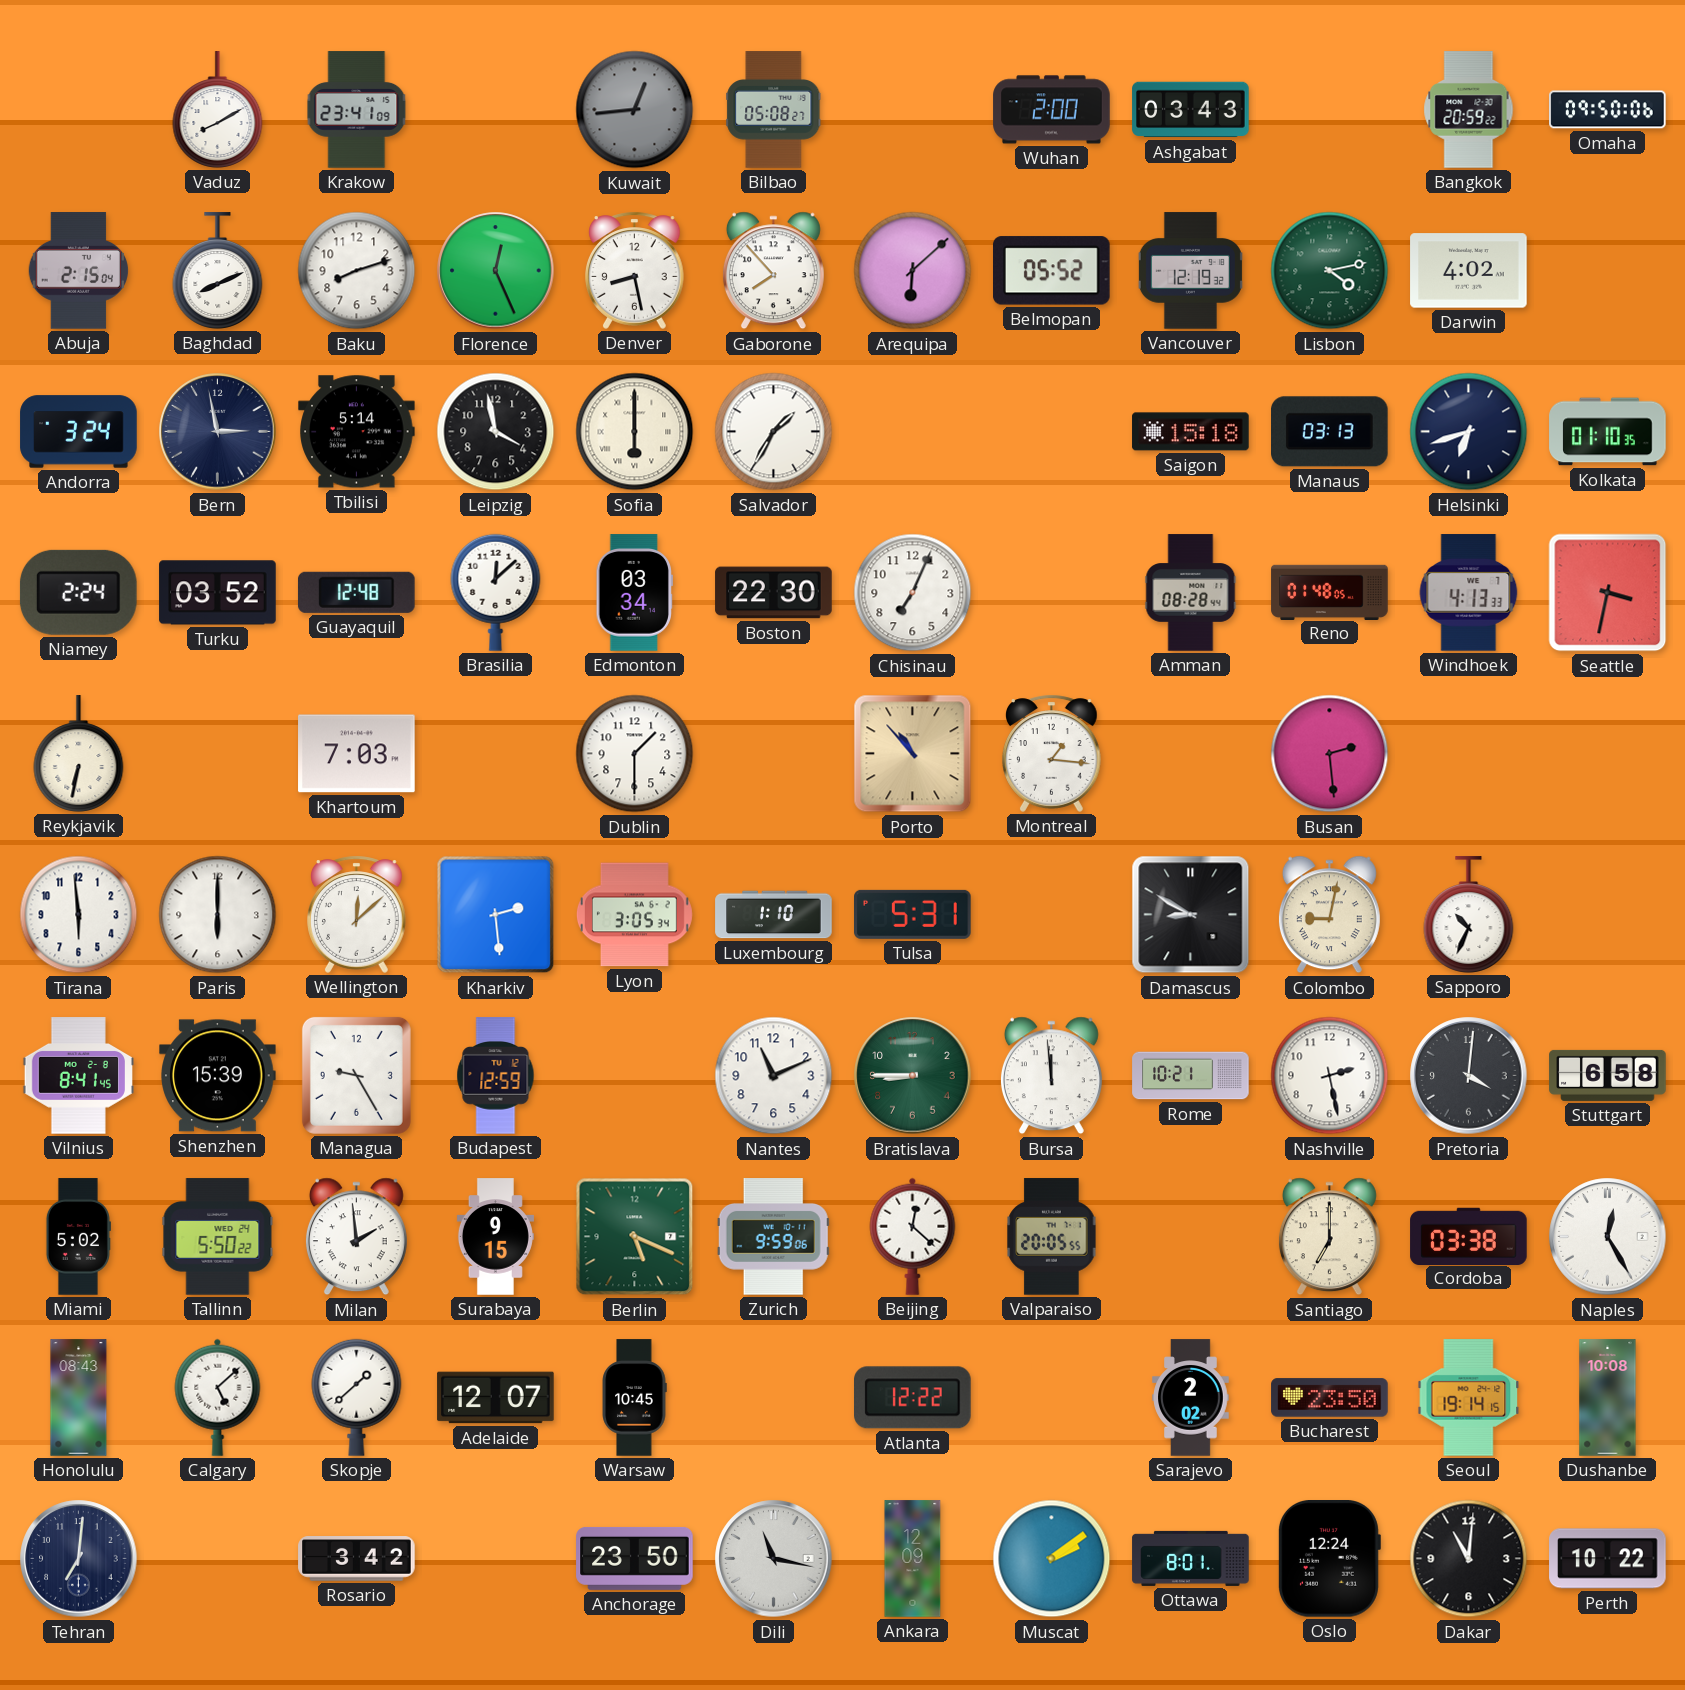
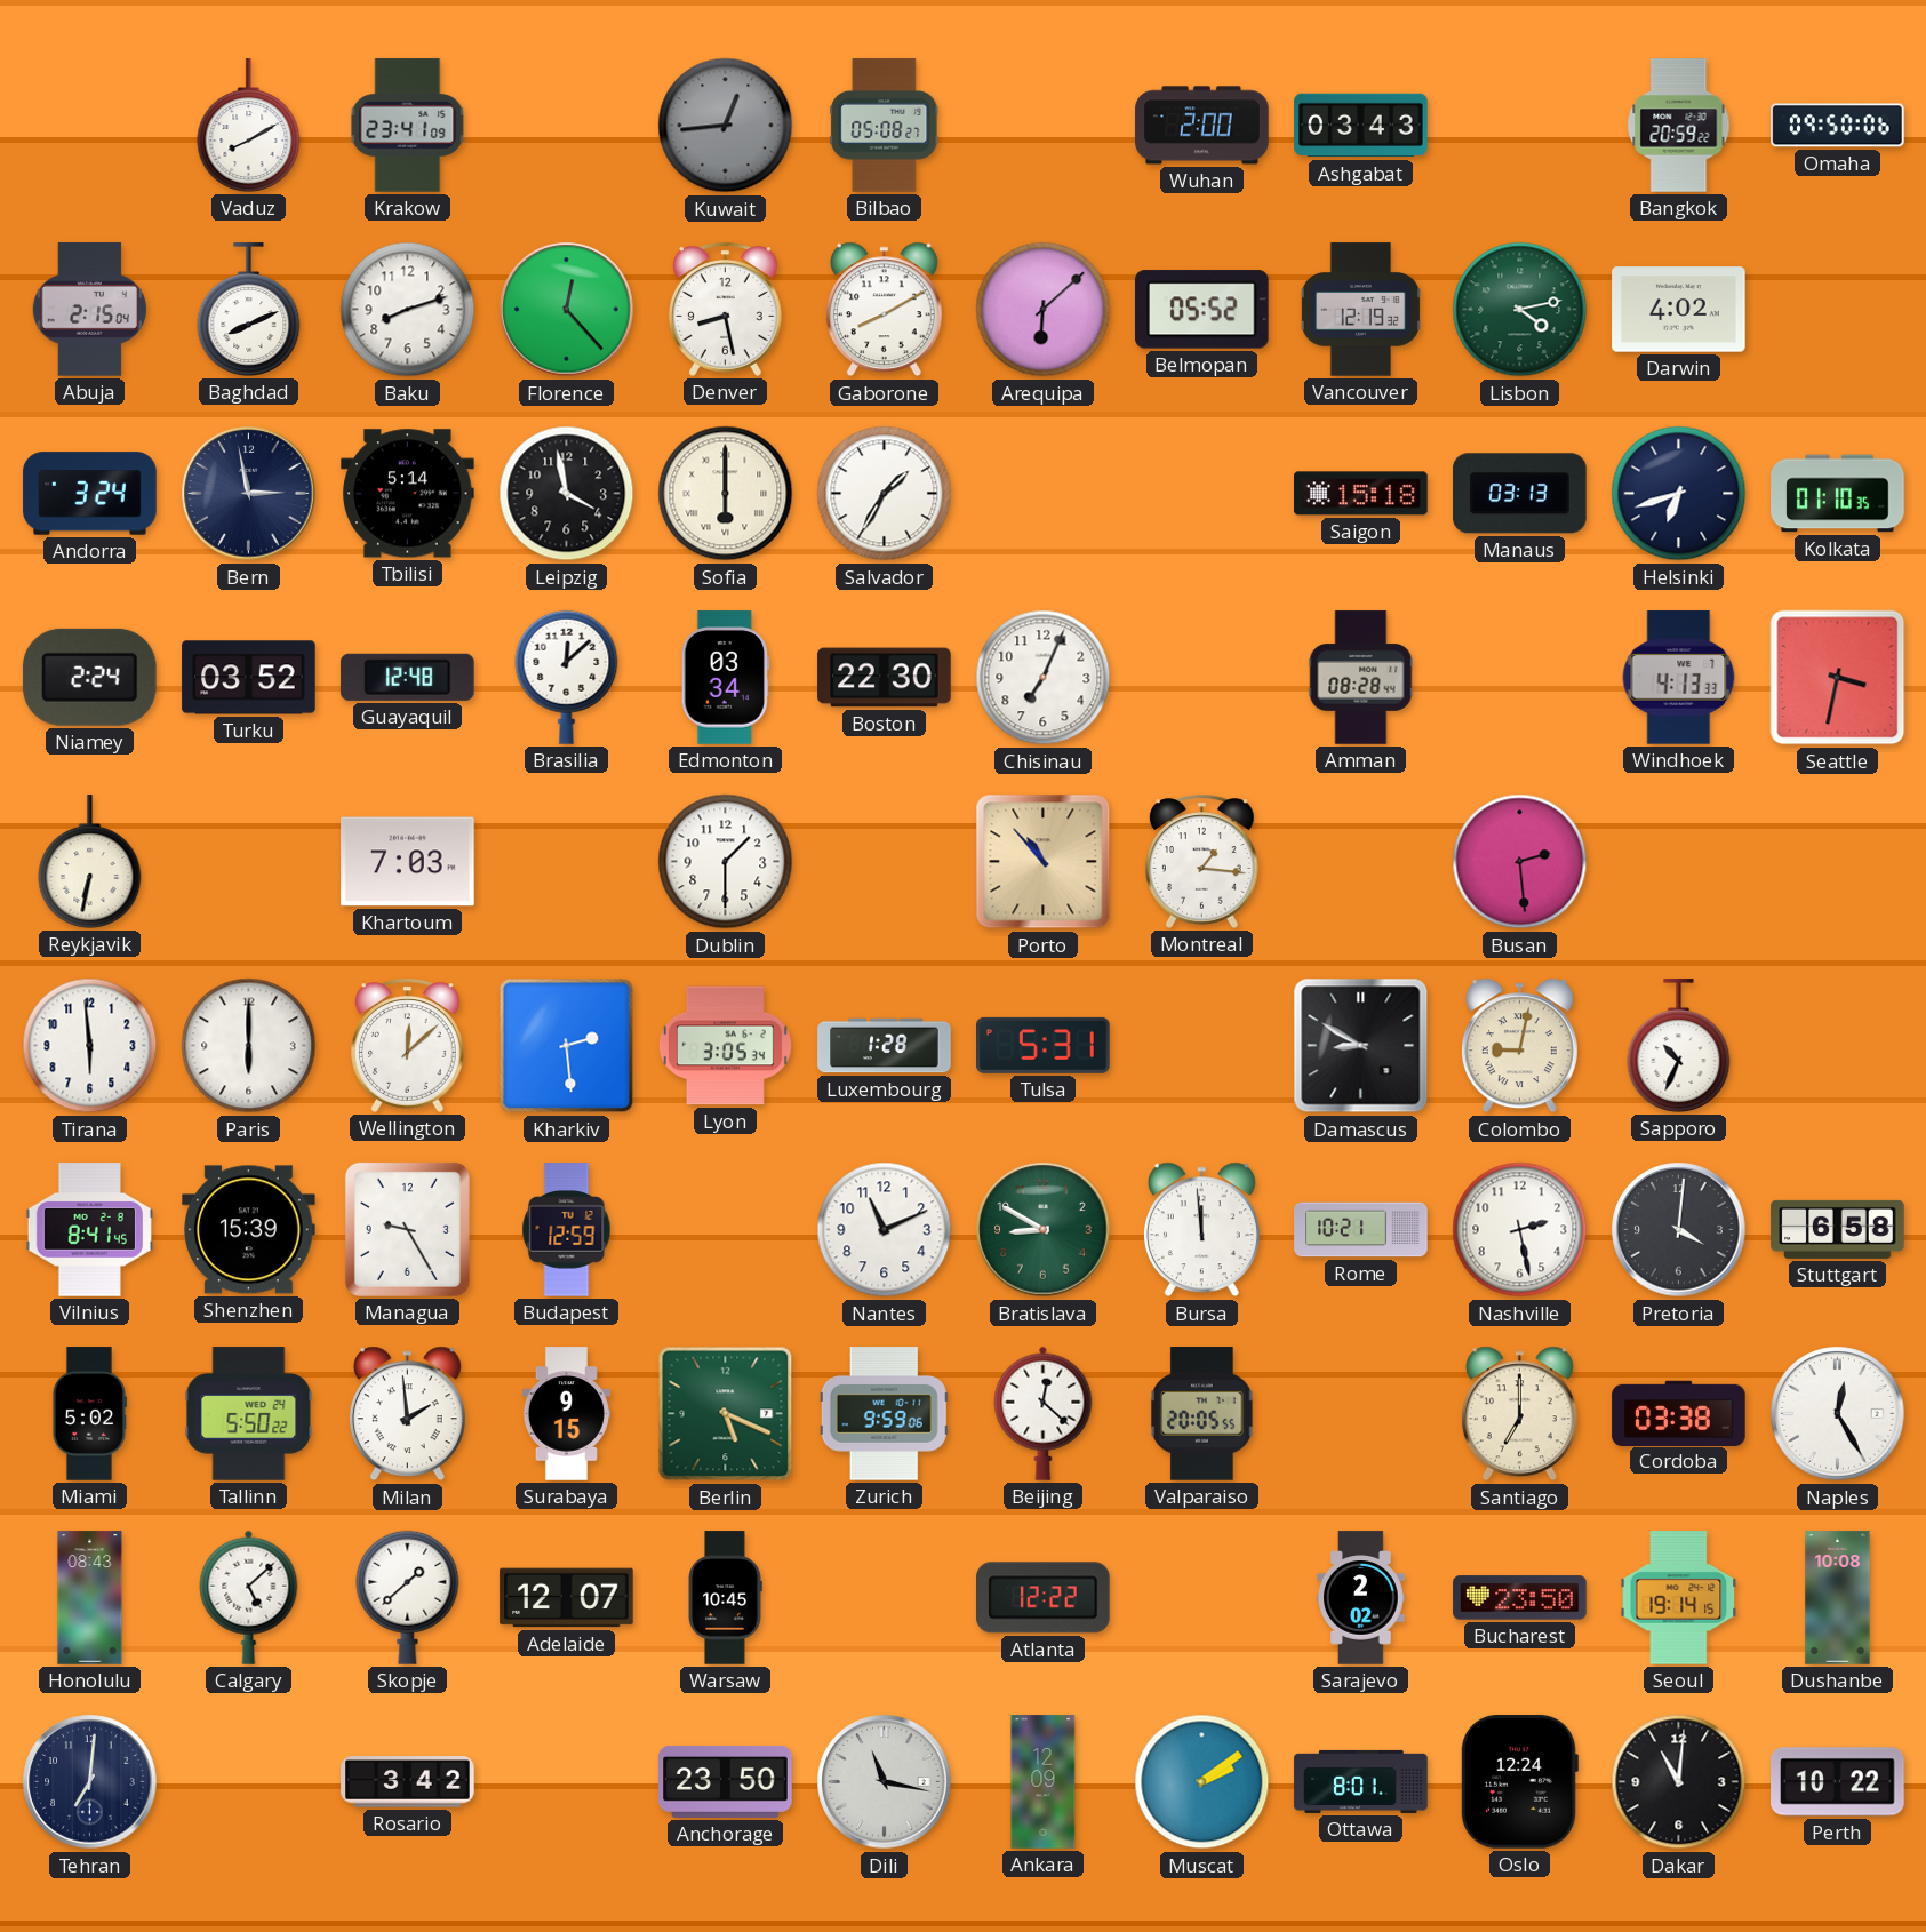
Florence: 12:26 -> 12:23 (567, 310)
Gaborone: 7:53 -> 8:10 (884, 310)
Reno: 01:48 -> none (1330, 592)
Luxembourg: 1:10 -> 1:28 (885, 1046)
Bratislava: 8:45 -> 8:50 (1044, 1230)
